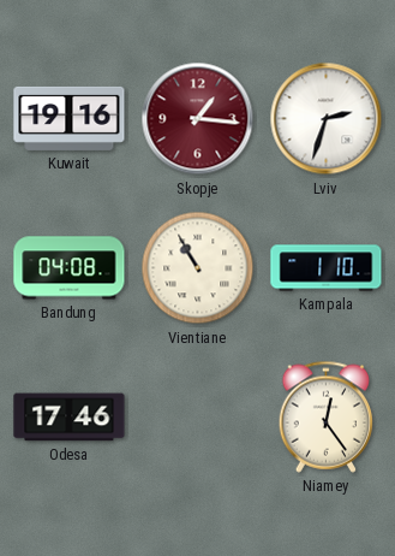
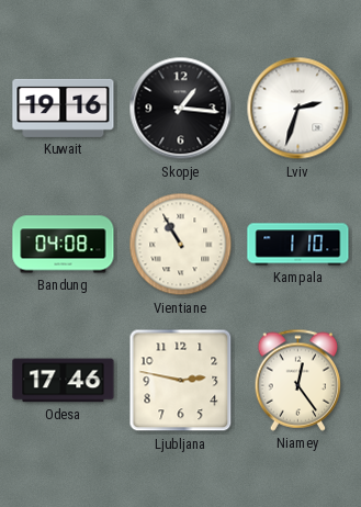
Skopje dial: burgundy -> black (181, 109)
Ljubljana: none -> 2:47 (181, 381)
